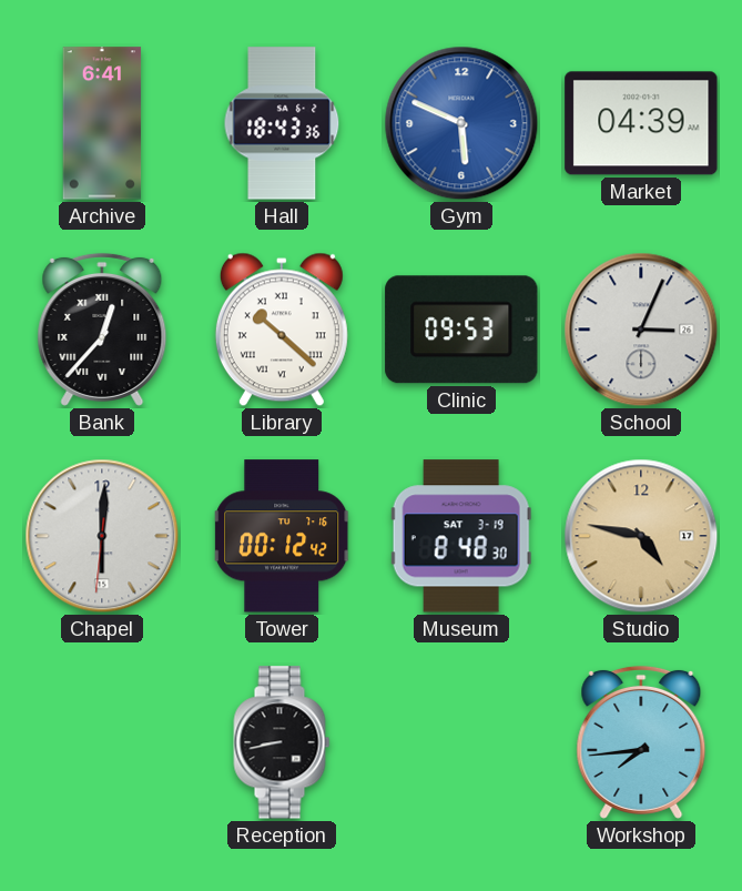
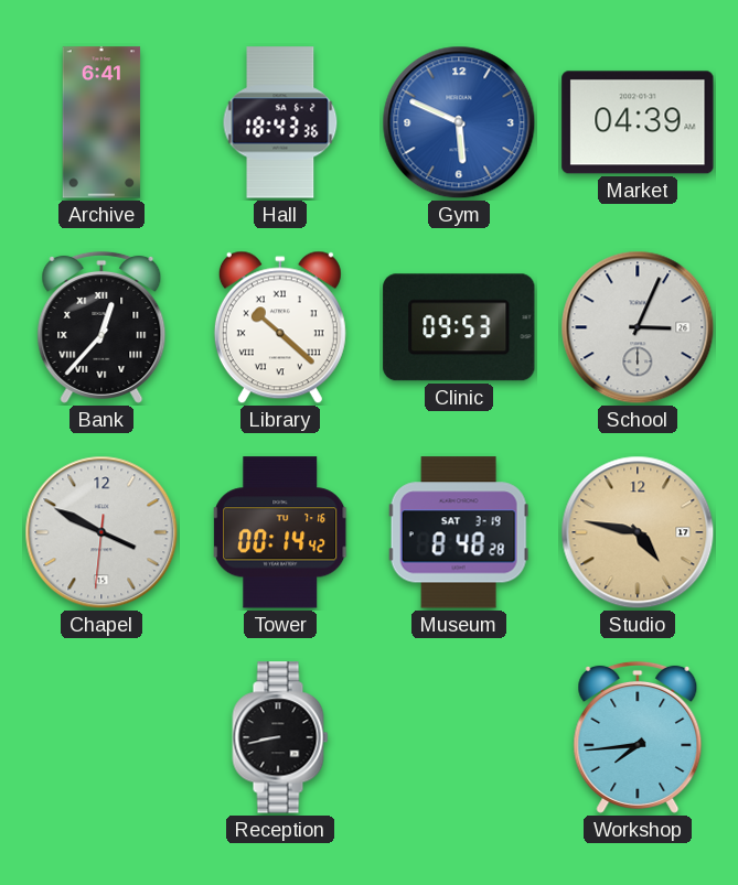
Chapel: 6:00 -> 3:49 (101, 532)
Tower: 00:12 -> 00:14 (280, 532)
Museum: 8:48:30 -> 8:48:28 (459, 532)
